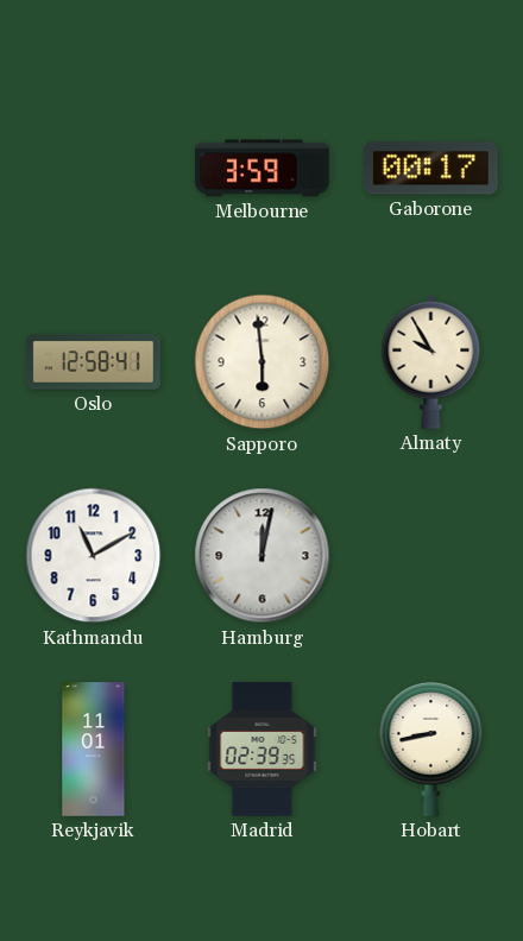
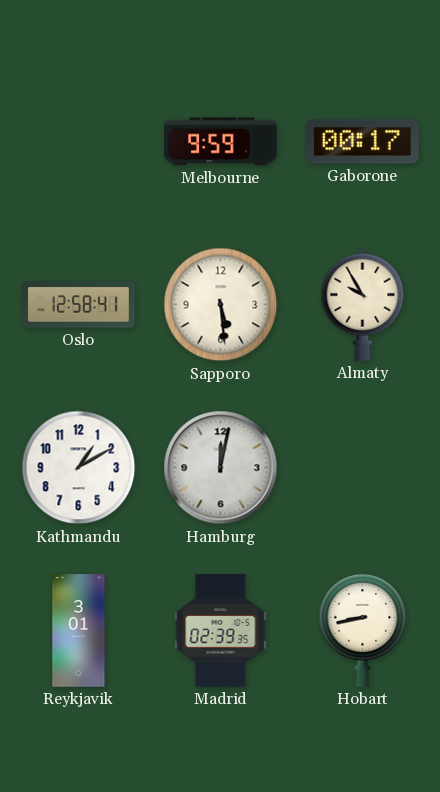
Melbourne: 3:59 -> 9:59 (221, 142)
Sapporo: 5:59 -> 5:29 (221, 305)
Kathmandu: 11:10 -> 1:10 (79, 468)
Reykjavik: 11:01 -> 3:01 (79, 631)
